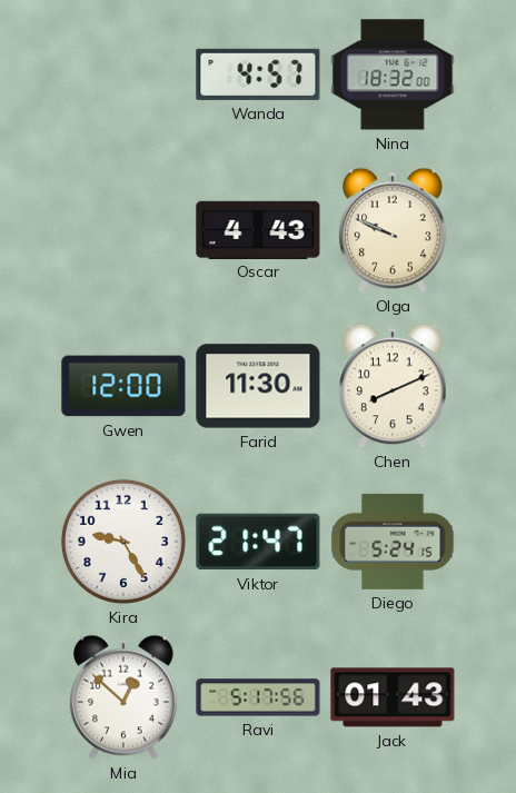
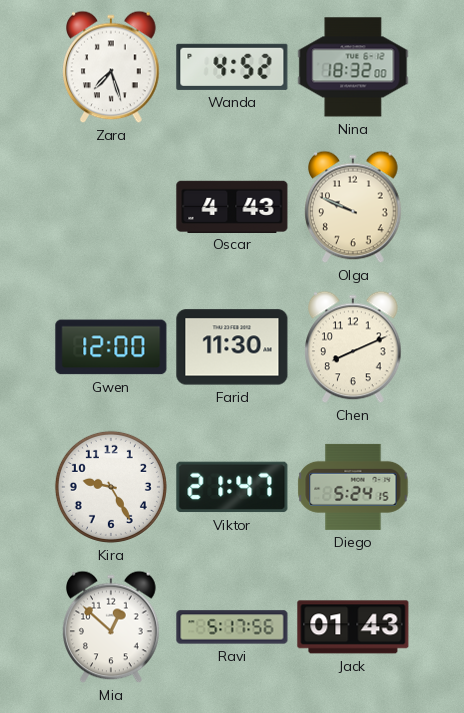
Zara: none -> 7:27 (111, 67)
Wanda: 4:57 -> 4:52 (232, 67)
